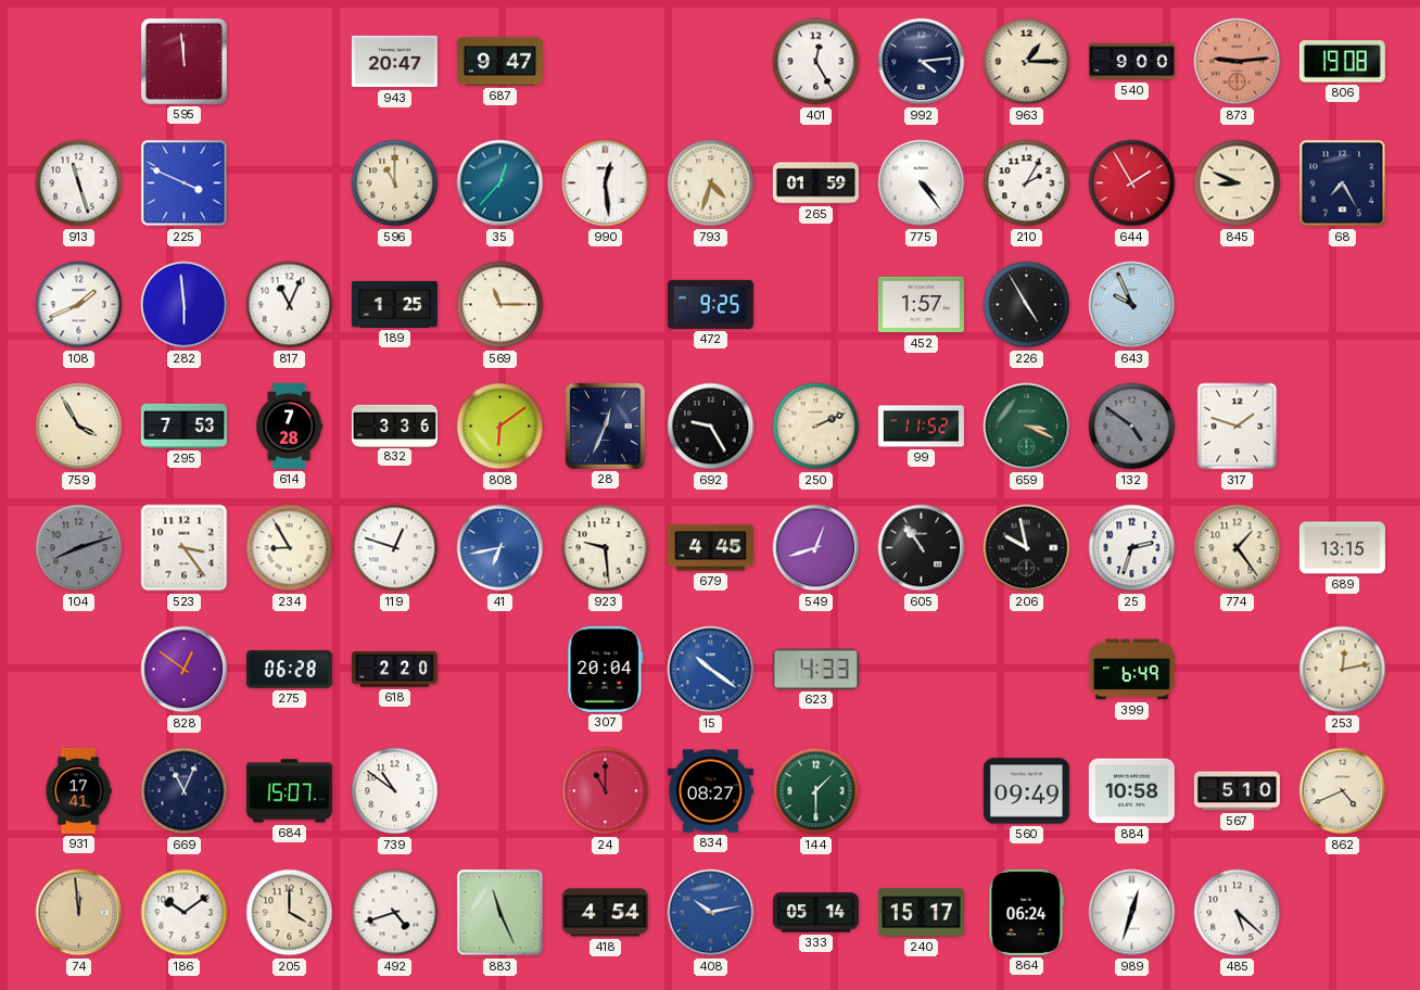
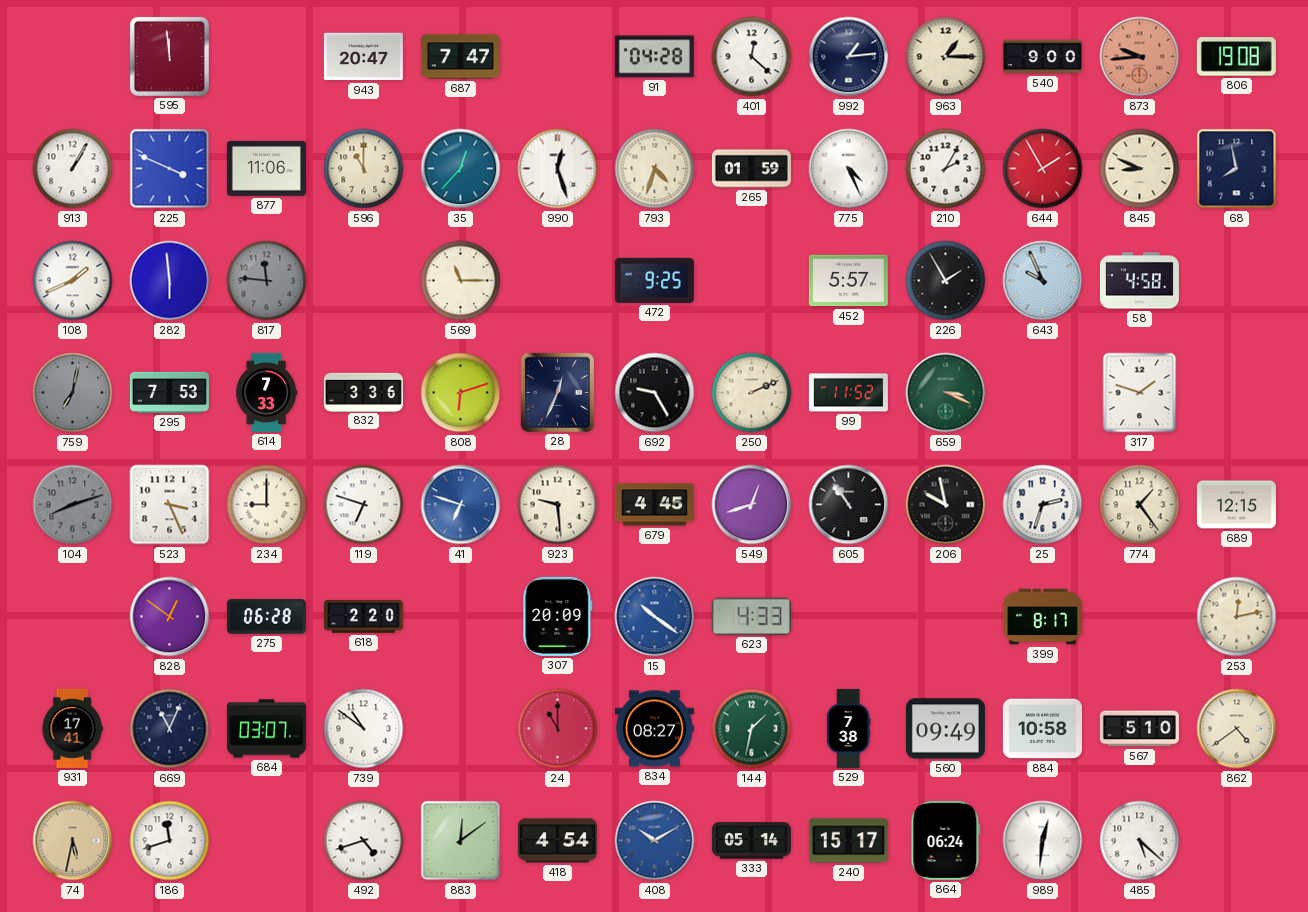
687: 9:47 -> 7:47 (460, 57)
91: none -> 04:28 (654, 57)
401: 12:25 -> 12:22 (752, 57)
992: 4:14 -> 1:14 (849, 57)
873: 9:14 -> 9:44 (1140, 57)
913: 11:27 -> 1:05 (73, 169)
877: none -> 11:06 (266, 168)
990: 12:29 -> 12:27 (558, 169)
775: 4:24 -> 4:26 (849, 169)
68: 7:25 -> 7:58 (1237, 169)
817: 11:04 -> 11:46 (267, 281)
817 dial: white -> grey (267, 281)
189: 1:25 -> none (394, 304)
452: 1:57 -> 5:57 (848, 281)
226: 4:55 -> 1:55 (946, 281)
58: none -> 4:58 (1139, 281)
759: 3:55 -> 7:02 (73, 393)
759 dial: cream -> grey (73, 393)
614: 7:28 -> 7:33 (267, 392)
808: 6:09 -> 6:12 (461, 393)
132: 4:51 -> none (1132, 427)
523: 3:24 -> 3:26 (170, 505)
234: 8:55 -> 9:00 (267, 505)
119: 12:48 -> 6:48 (364, 505)
41: 6:43 -> 6:48 (461, 505)
689: 13:15 -> 12:15 (1236, 505)
307: 20:04 -> 20:09 (558, 616)
399: 6:49 -> 8:17 (1042, 617)
684: 15:07 -> 03:07 (266, 729)
144: 1:30 -> 1:32 (752, 729)
529: none -> 7:38 (848, 728)
862: 4:41 -> 4:39 (1237, 729)
74: 11:59 -> 5:32 (73, 841)
186: 10:09 -> 11:42 (170, 841)
205: 4:00 -> none (290, 913)
883: 11:26 -> 12:09 (461, 841)
408: 10:13 -> 10:10 (655, 841)
989: 12:33 -> 12:31 (1043, 841)
